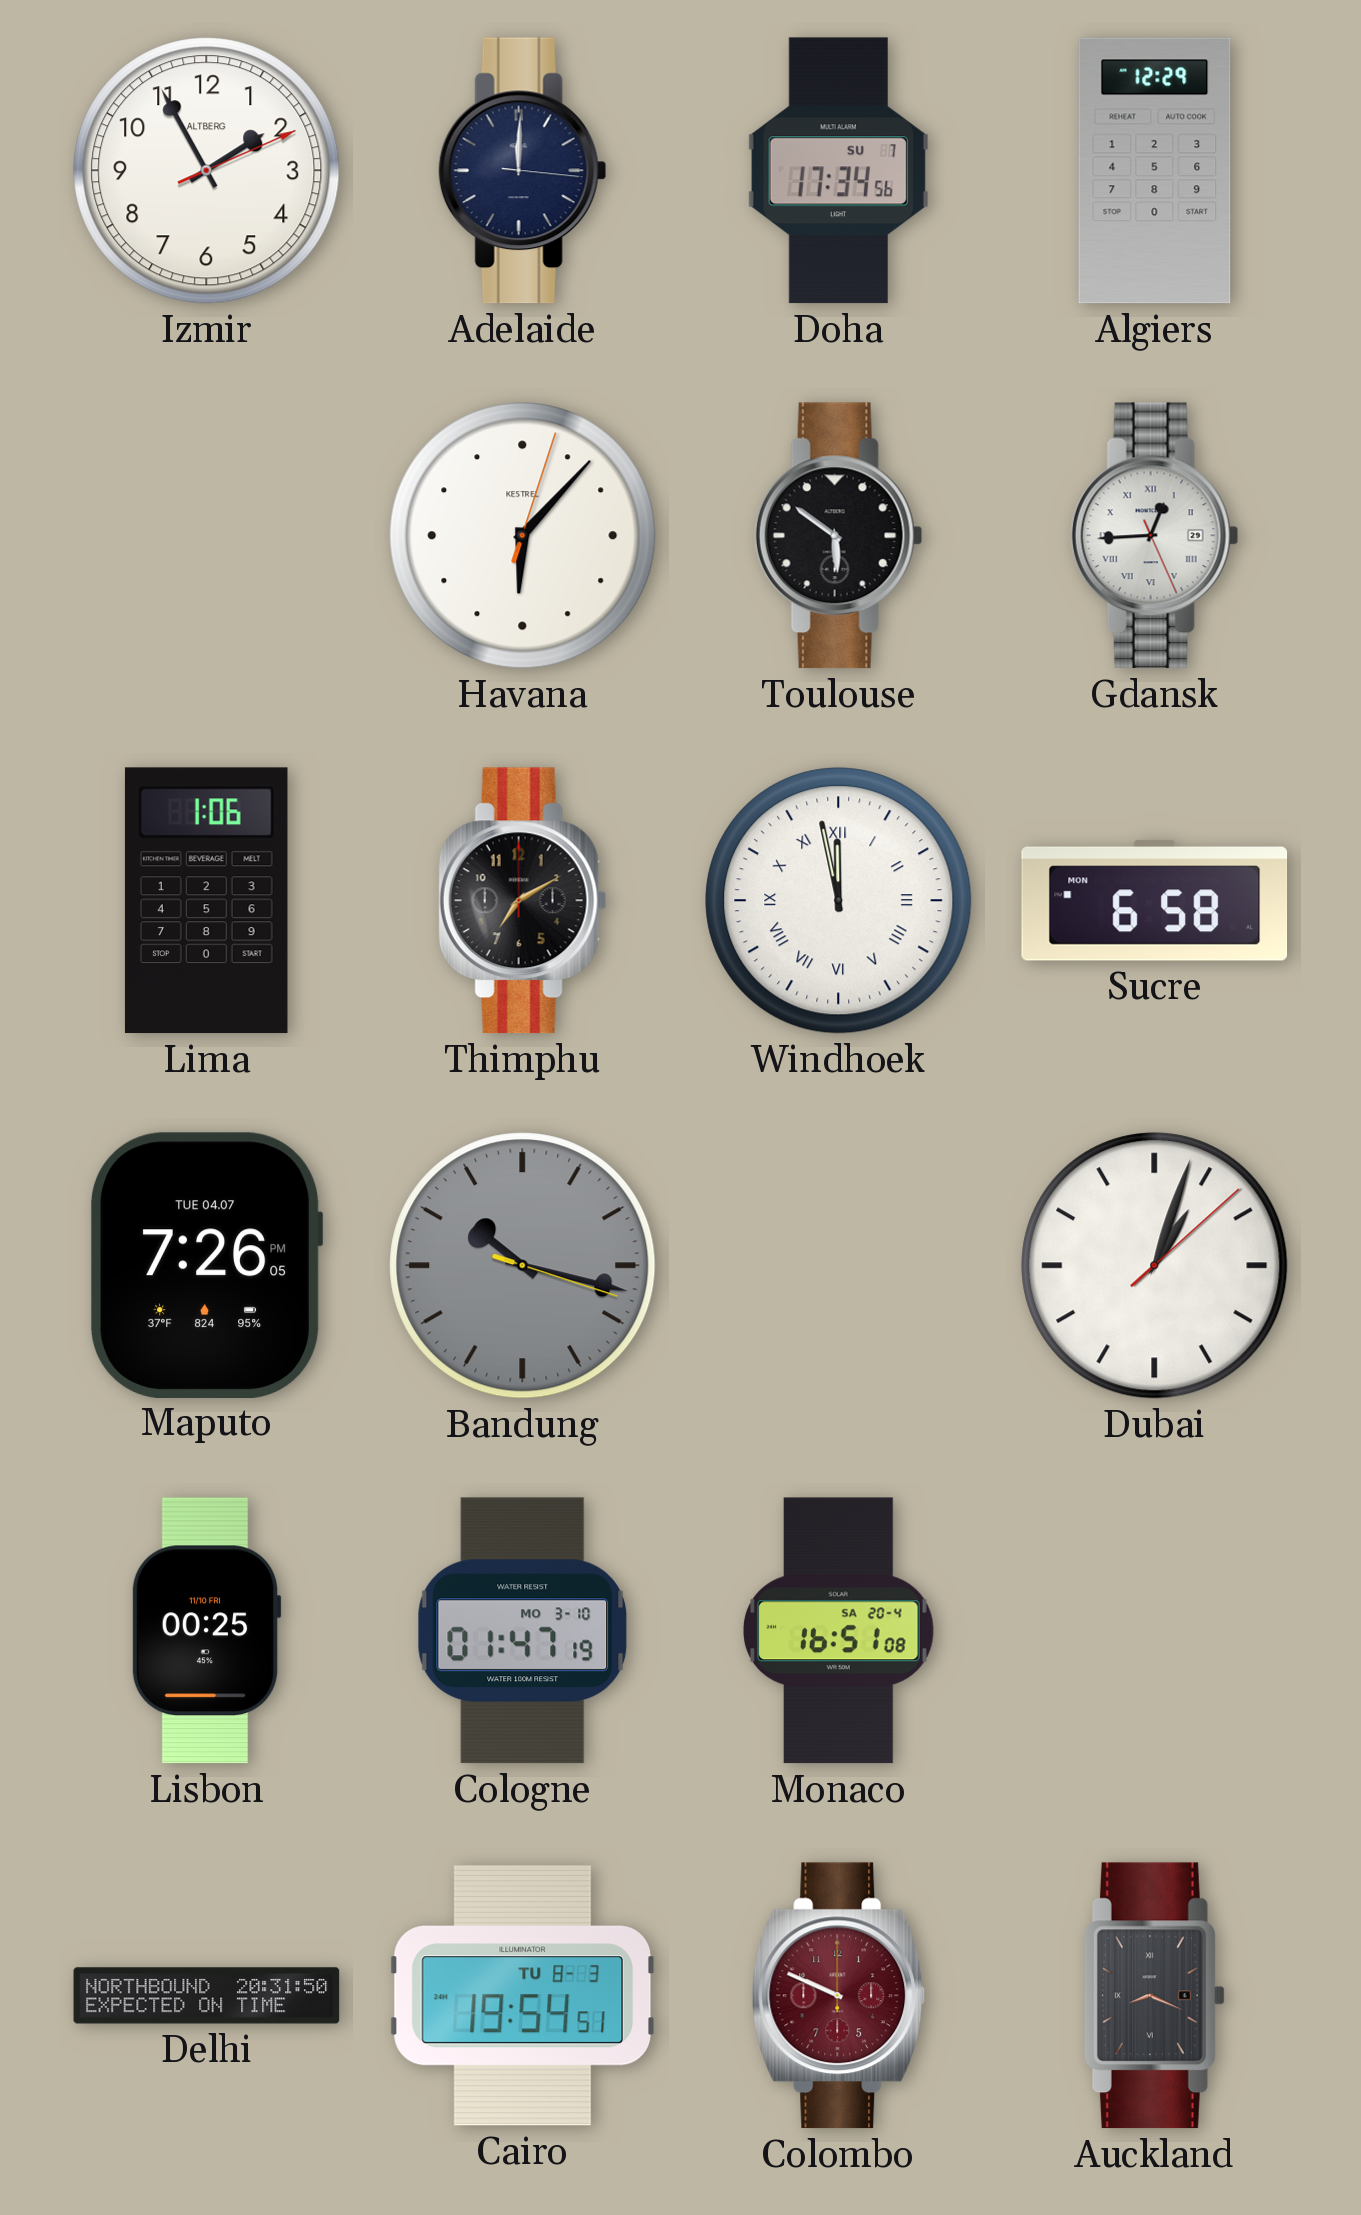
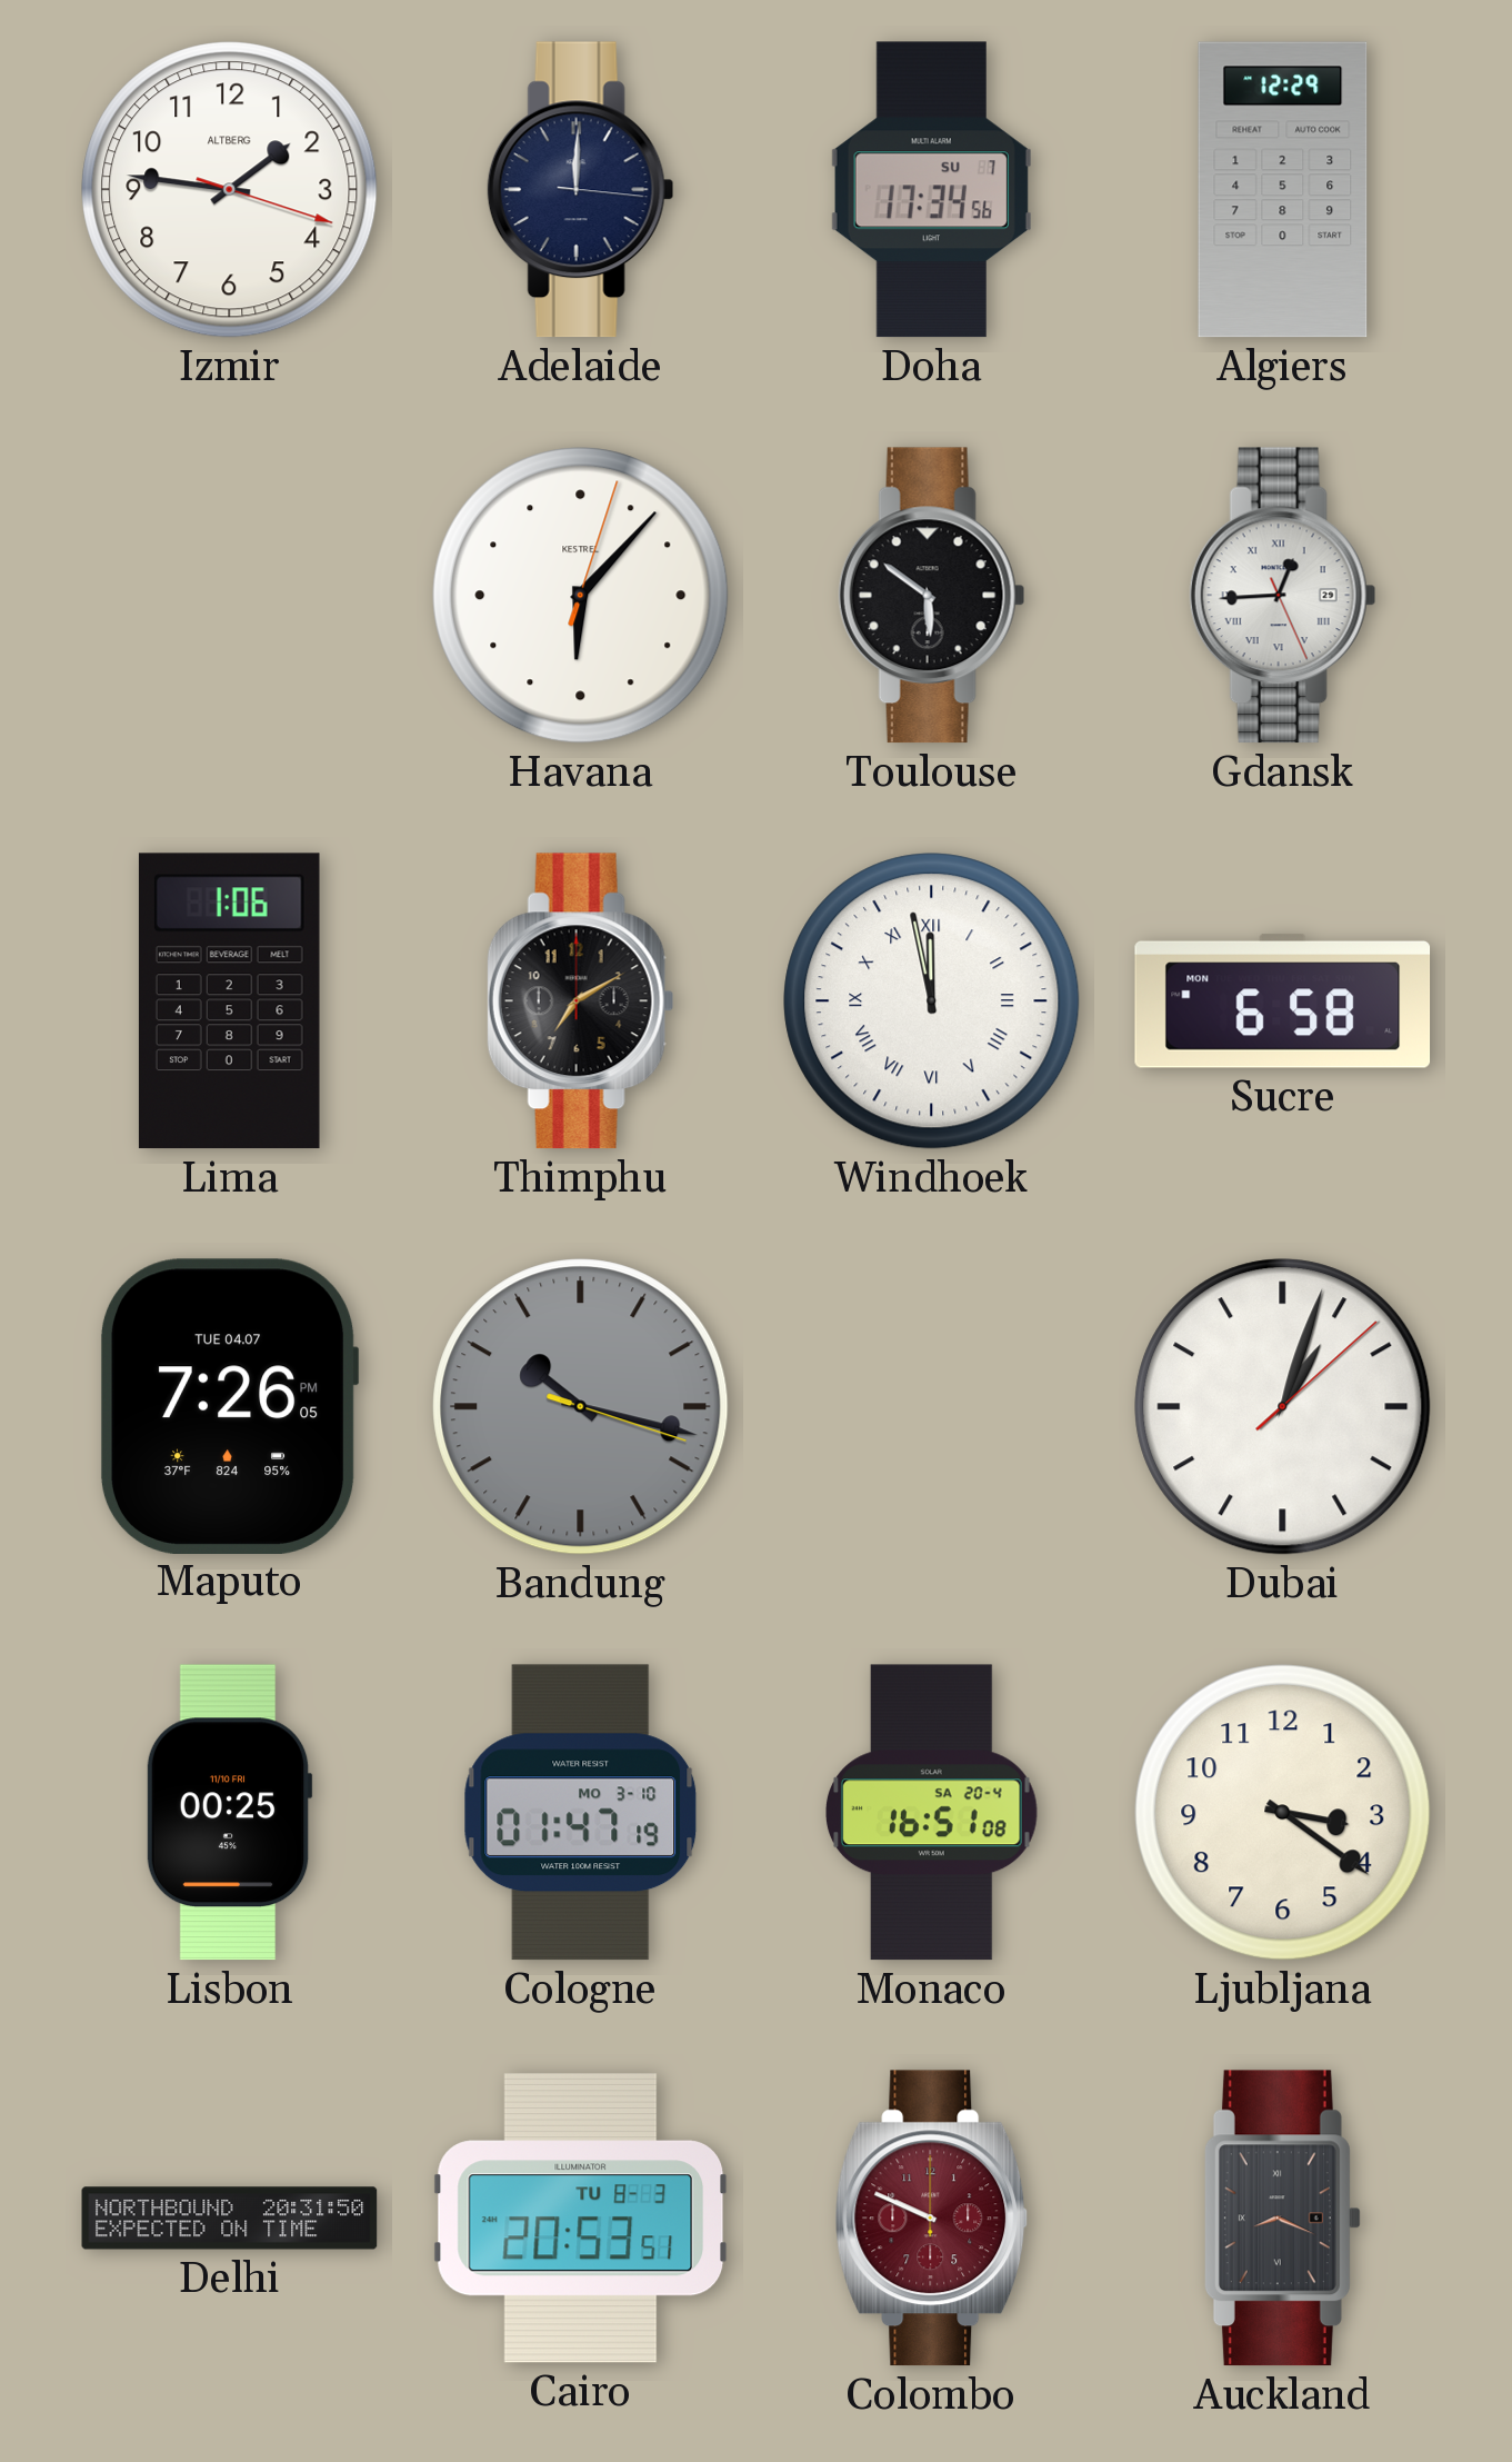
Izmir: 1:55 -> 1:46 (230, 190)
Ljubljana: none -> 3:21 (1283, 1813)
Cairo: 19:54 -> 20:53 (581, 2219)
